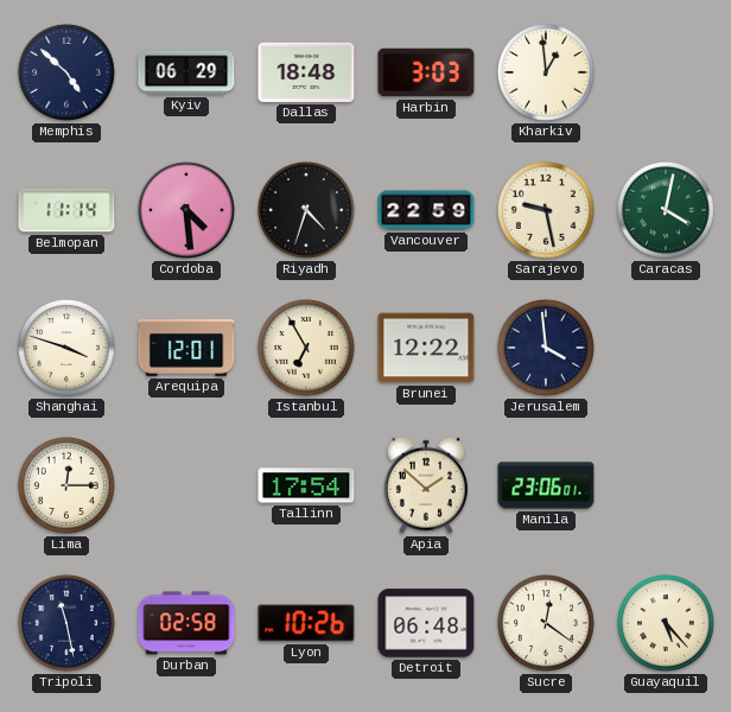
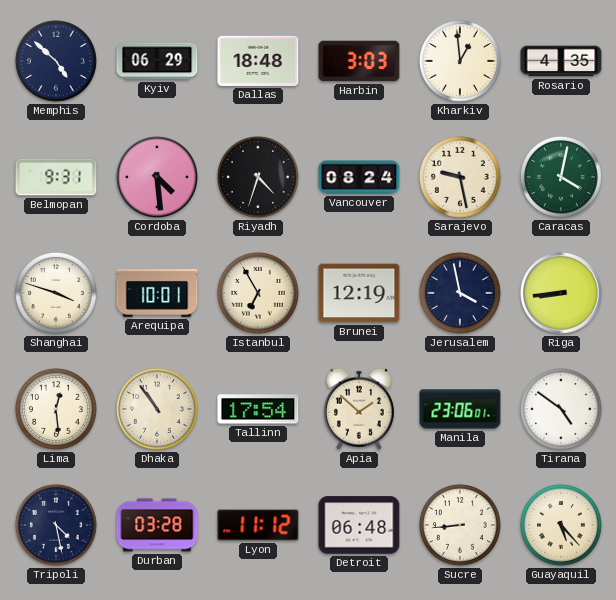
Rosario: none -> 4:35 (561, 61)
Belmopan: 11:14 -> 9:31 (56, 177)
Vancouver: 22:59 -> 08:24 (359, 177)
Arequipa: 12:01 -> 10:01 (157, 293)
Brunei: 12:22 -> 12:19 (359, 293)
Jerusalem: 3:59 -> 3:58 (460, 293)
Riga: none -> 8:44 (561, 293)
Lima: 12:15 -> 12:29 (56, 409)
Dhaka: none -> 10:54 (157, 409)
Tirana: none -> 4:51 (561, 409)
Tripoli: 11:28 -> 4:28 (56, 525)
Durban: 02:58 -> 03:28 (157, 525)
Lyon: 10:26 -> 11:12 (258, 525)
Sucre: 12:21 -> 8:44 (460, 525)
